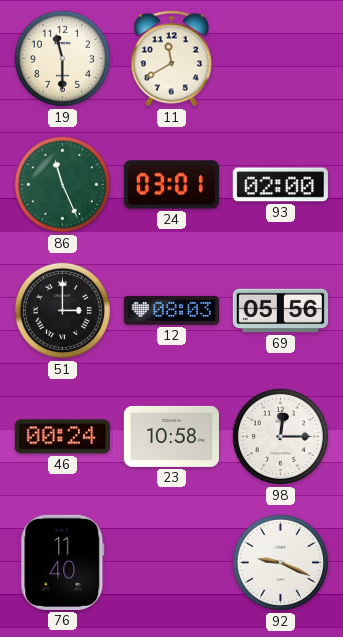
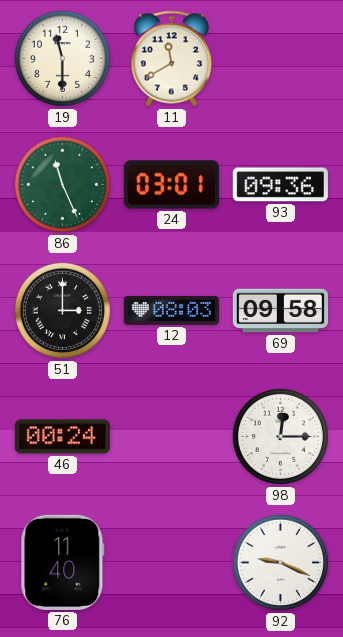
93: 02:00 -> 09:36 (280, 185)
69: 05:56 -> 09:58 (280, 311)
23: 10:58 -> none (171, 436)
